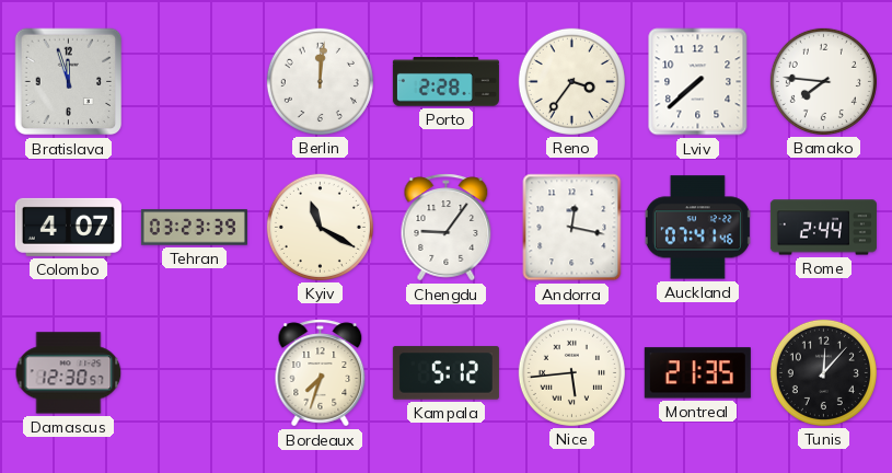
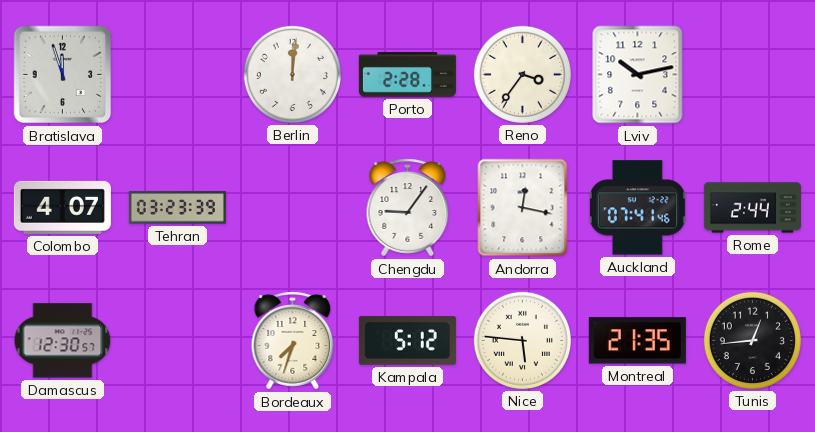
Lviv: 7:38 -> 10:13 (638, 75)
Bamako: 7:46 -> none (823, 81)
Kyiv: 11:20 -> none (320, 227)
Nice: 5:44 -> 5:46 (522, 340)
Tunis: 12:07 -> 12:44 (752, 340)
